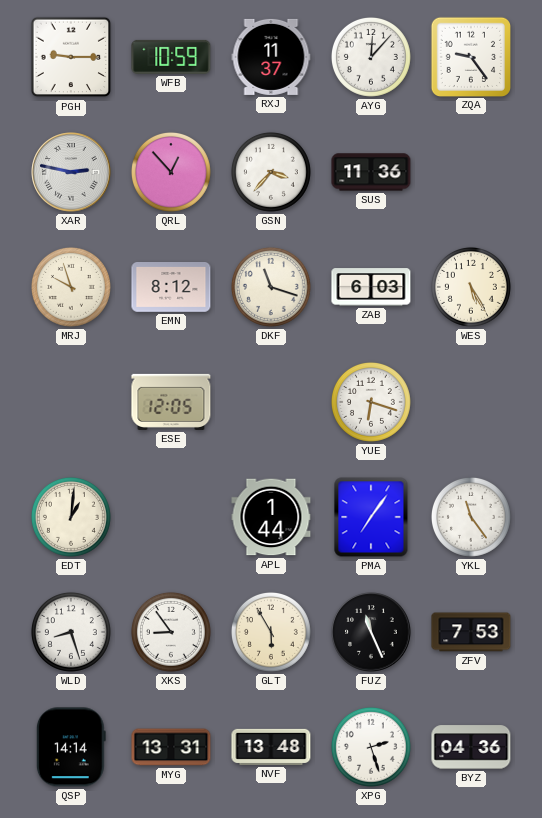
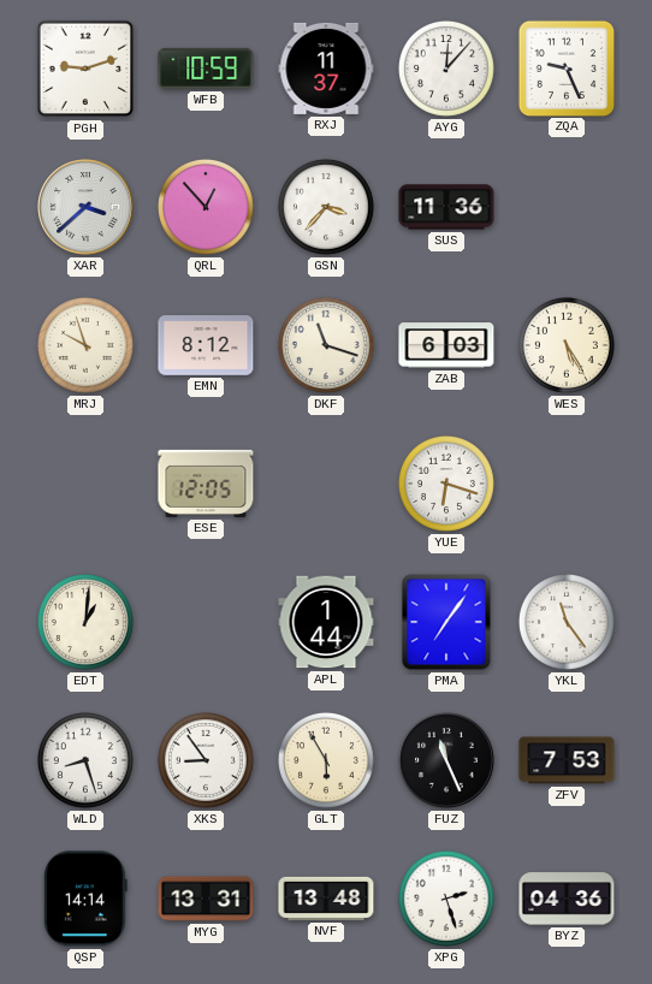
PGH: 9:15 -> 9:12 (85, 69)
ZQA: 9:24 -> 9:26 (565, 67)
XAR: 2:47 -> 3:38 (85, 207)
